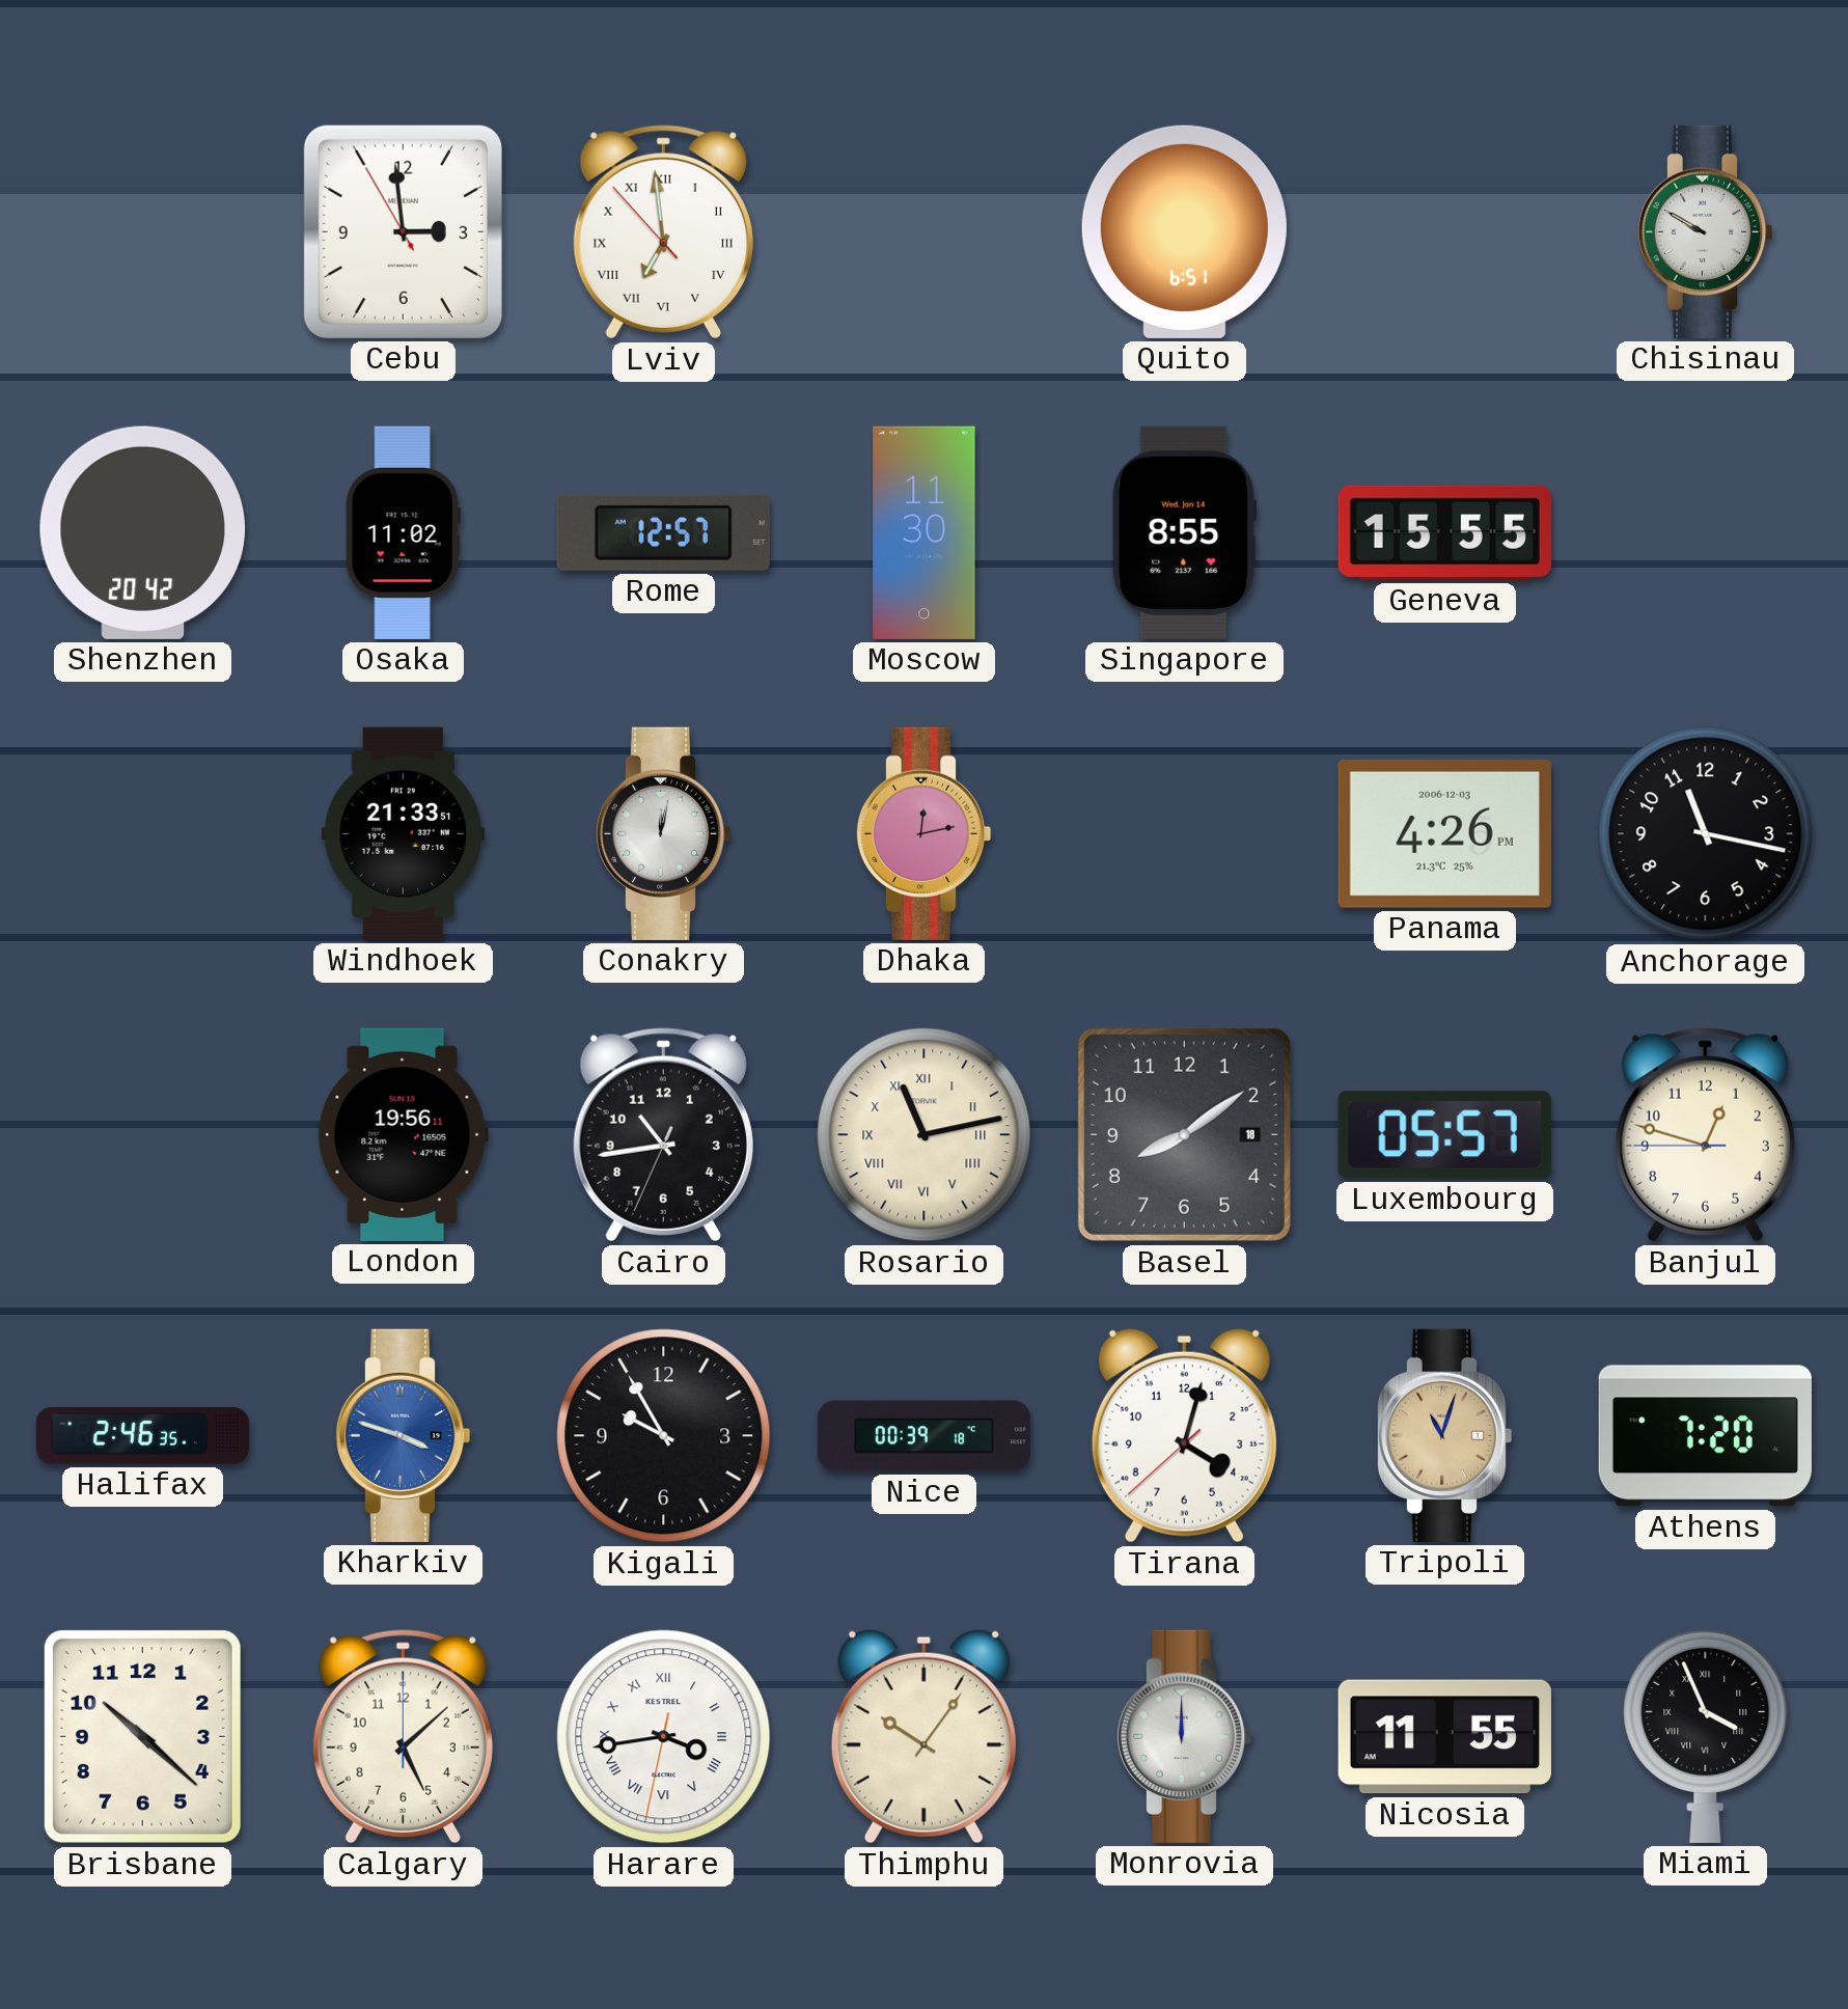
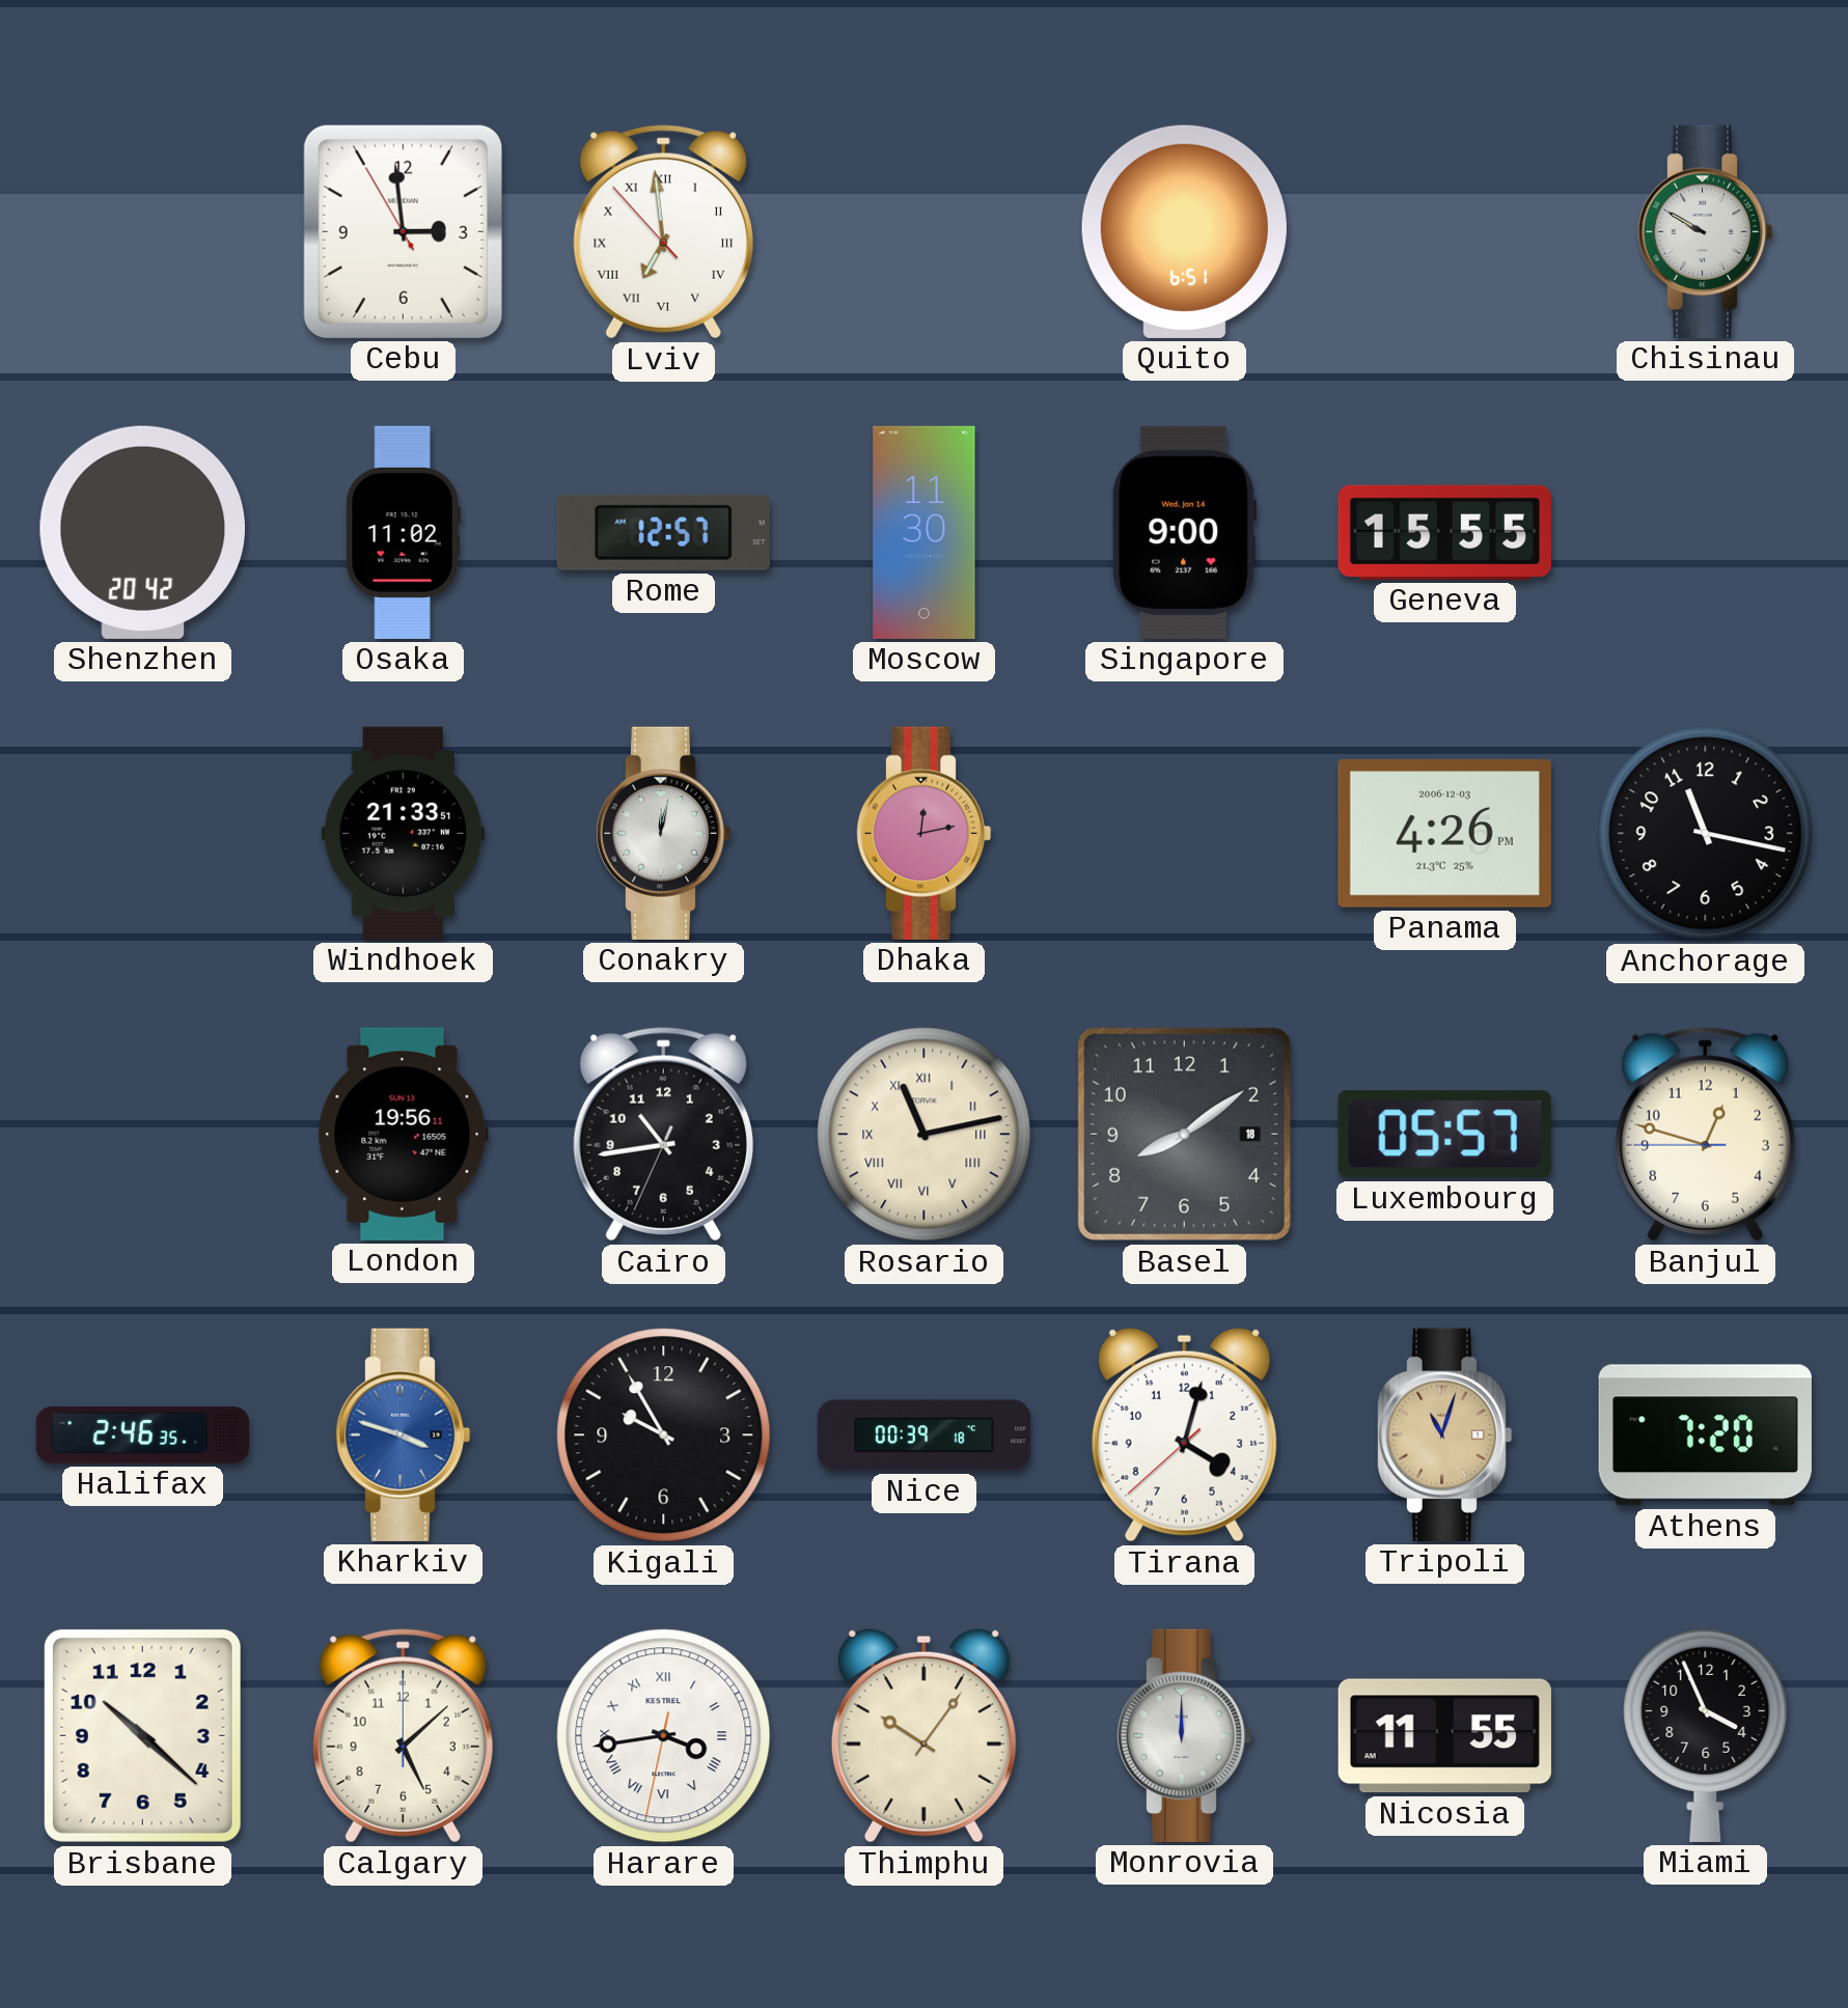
Singapore: 8:55 -> 9:00 (1185, 532)
Miami numerals: Roman -> Arabic (1706, 1735)
